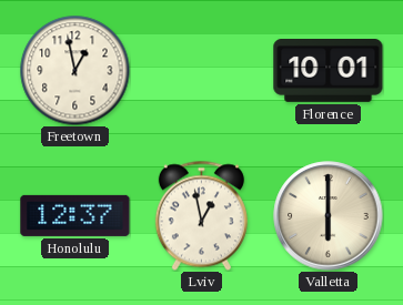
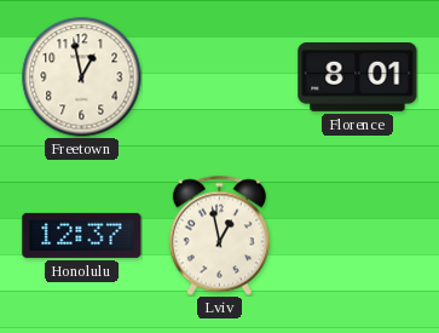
Florence: 10:01 -> 8:01 (358, 77)
Valletta: 6:00 -> none (329, 216)
